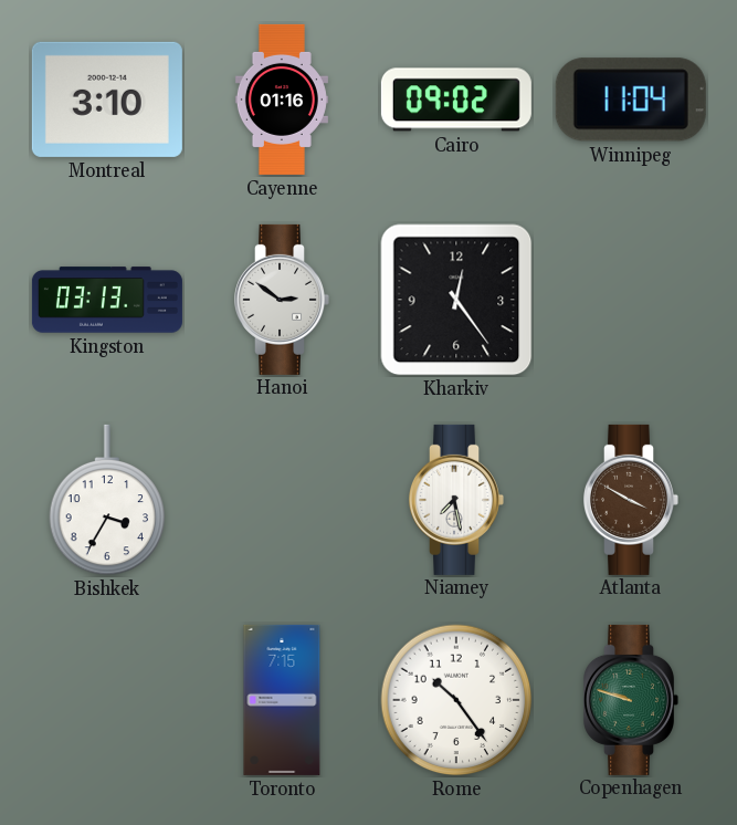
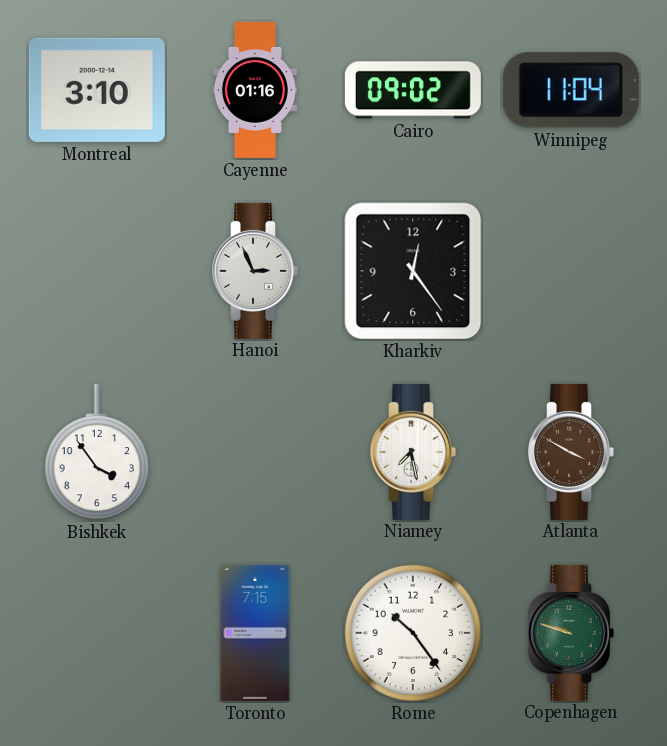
Kingston: 03:13 -> none (107, 300)
Hanoi: 2:51 -> 2:56 (255, 271)
Bishkek: 3:35 -> 3:54 (97, 452)
